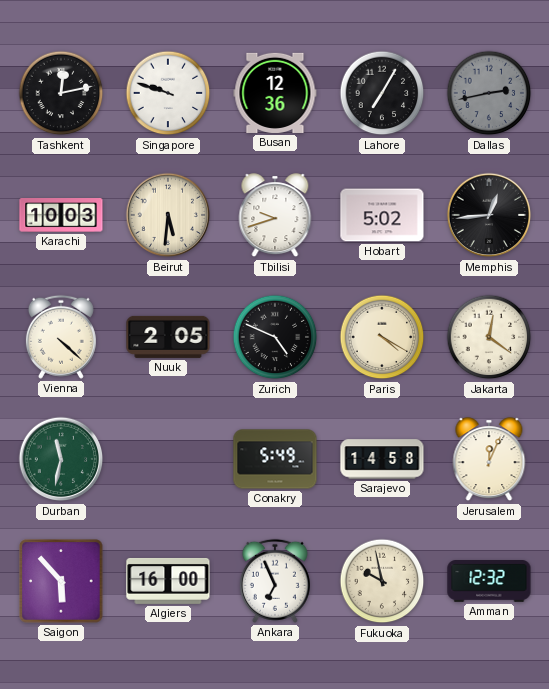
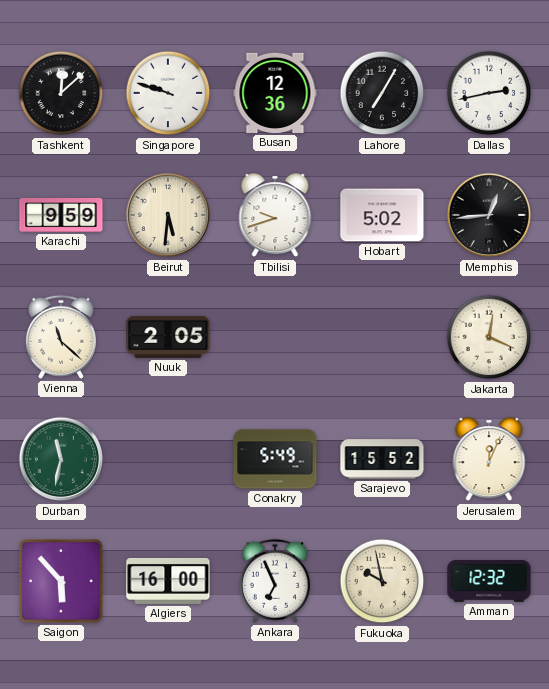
Tashkent: 12:13 -> 12:08 (61, 93)
Dallas dial: grey -> white (489, 93)
Karachi: 10:03 -> 9:59 (61, 216)
Vienna: 4:22 -> 11:22 (61, 337)
Zurich: 4:49 -> none (275, 337)
Paris: 4:20 -> none (382, 337)
Jakarta: 12:21 -> 12:19 (489, 337)
Sarajevo: 14:58 -> 15:52 (382, 459)
